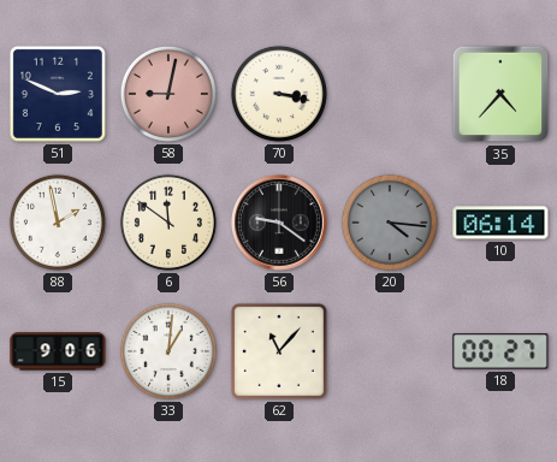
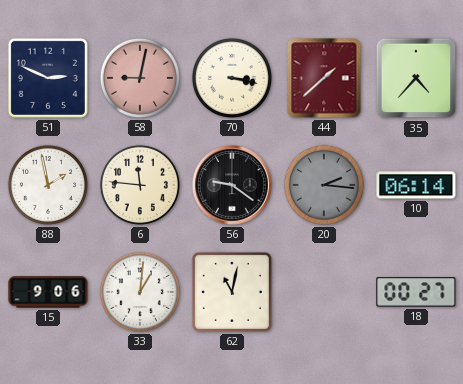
44: none -> 1:38 (324, 78)
6: 11:51 -> 11:46 (140, 185)
20: 4:16 -> 2:16 (324, 185)
62: 11:07 -> 11:02 (232, 292)
